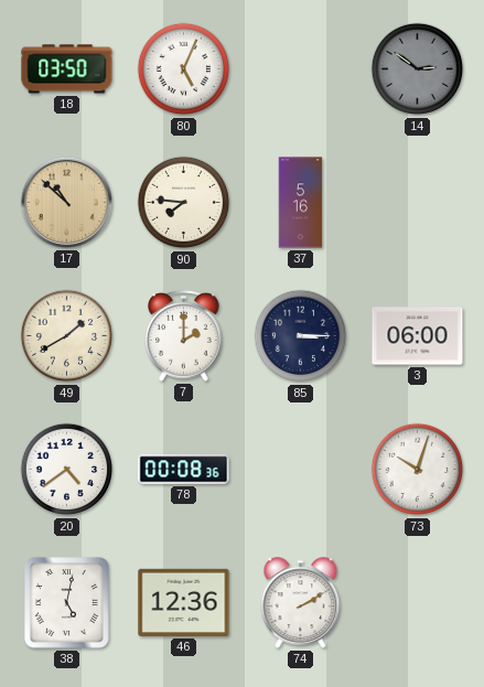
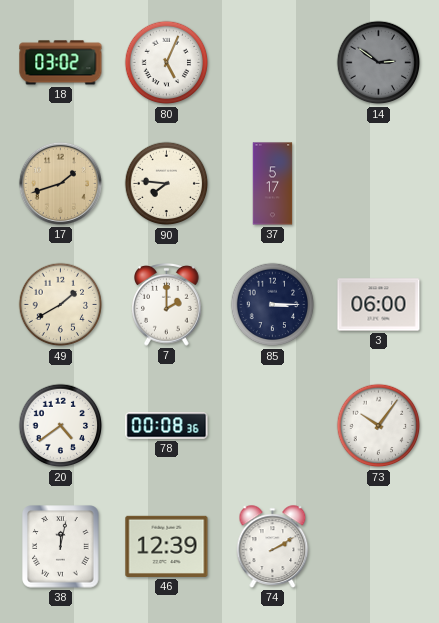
18: 03:50 -> 03:02 (61, 63)
17: 10:52 -> 1:42 (60, 183)
37: 5:16 -> 5:17 (273, 184)
73: 10:03 -> 10:06 (379, 426)
38: 5:02 -> 12:02 (61, 547)
46: 12:36 -> 12:39 (167, 546)
